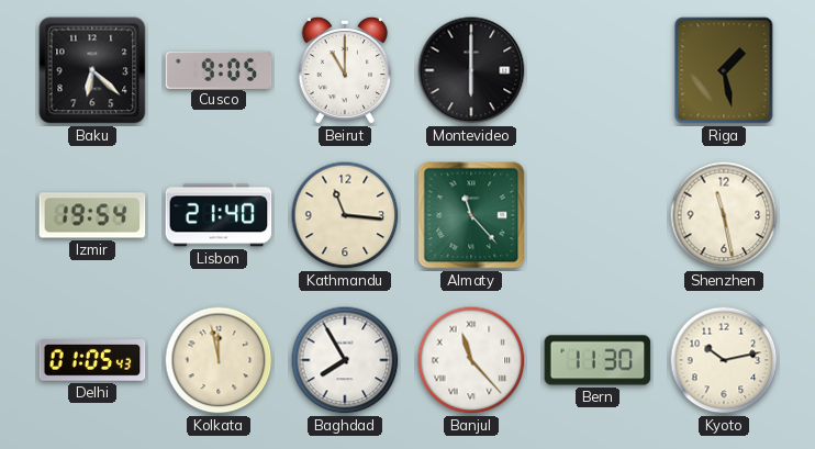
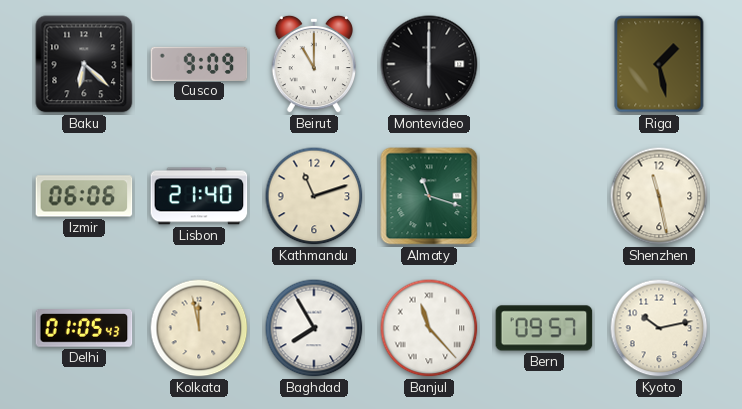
Cusco: 9:05 -> 9:09 (199, 63)
Izmir: 19:54 -> 06:06 (84, 196)
Kathmandu: 11:16 -> 11:12 (314, 196)
Almaty: 11:23 -> 11:18 (429, 196)
Bern: 11:30 -> 09:57 (544, 328)
